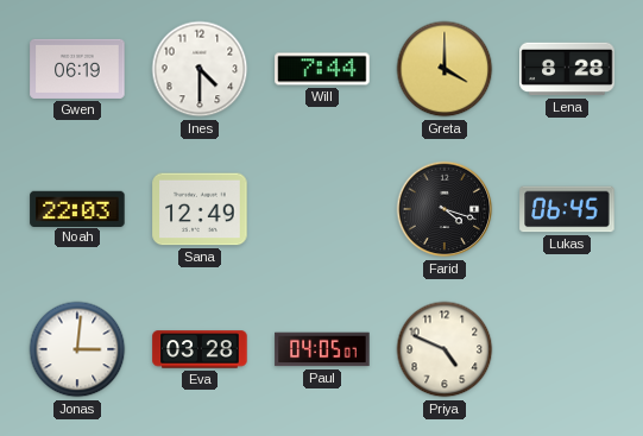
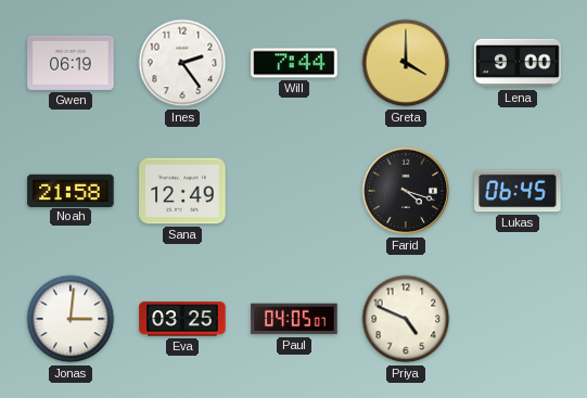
Ines: 4:30 -> 2:24 (182, 63)
Lena: 8:28 -> 9:00 (518, 63)
Noah: 22:03 -> 21:58 (71, 190)
Eva: 03:28 -> 03:25 (182, 319)
